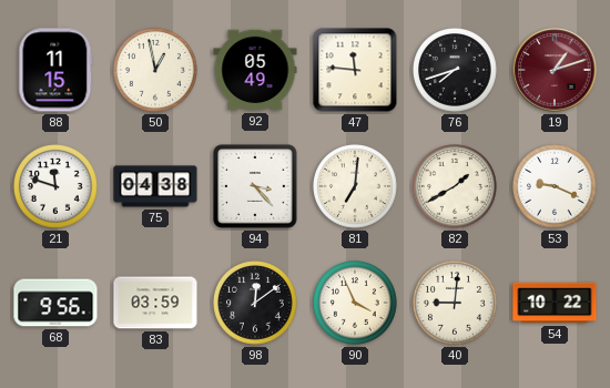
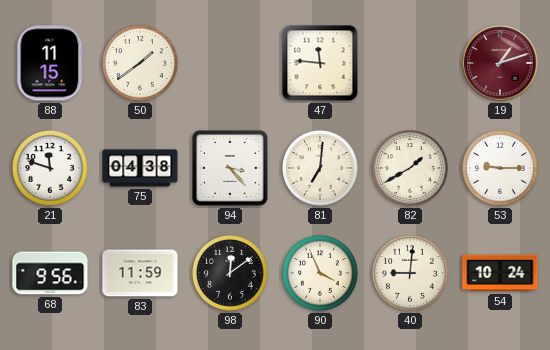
50: 12:58 -> 1:39 (141, 64)
92: 05:49 -> none (255, 70)
76: 7:42 -> none (456, 71)
53: 9:19 -> 9:15 (501, 169)
83: 03:59 -> 11:59 (140, 273)
54: 10:22 -> 10:24 (500, 273)
